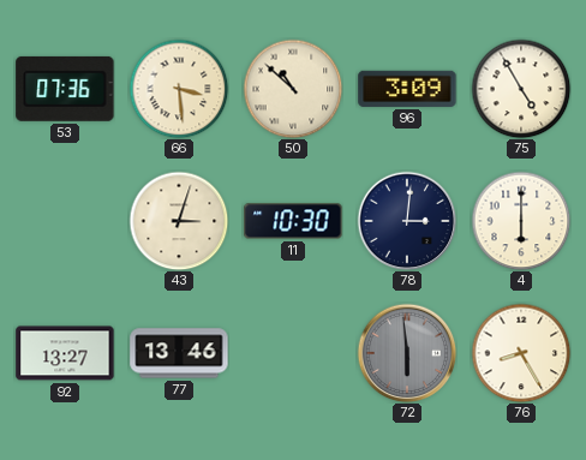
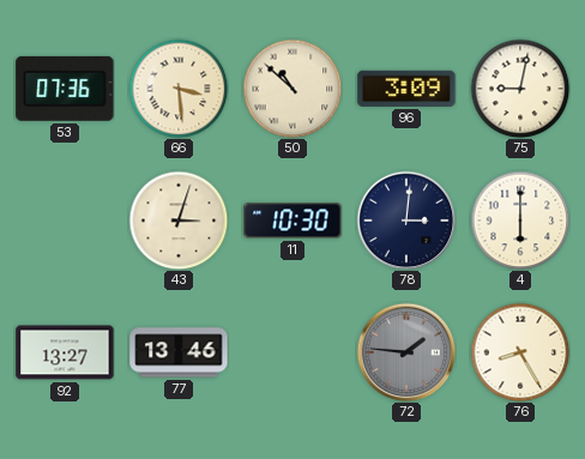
75: 4:55 -> 9:02 (520, 89)
72: 5:59 -> 1:46 (406, 352)
